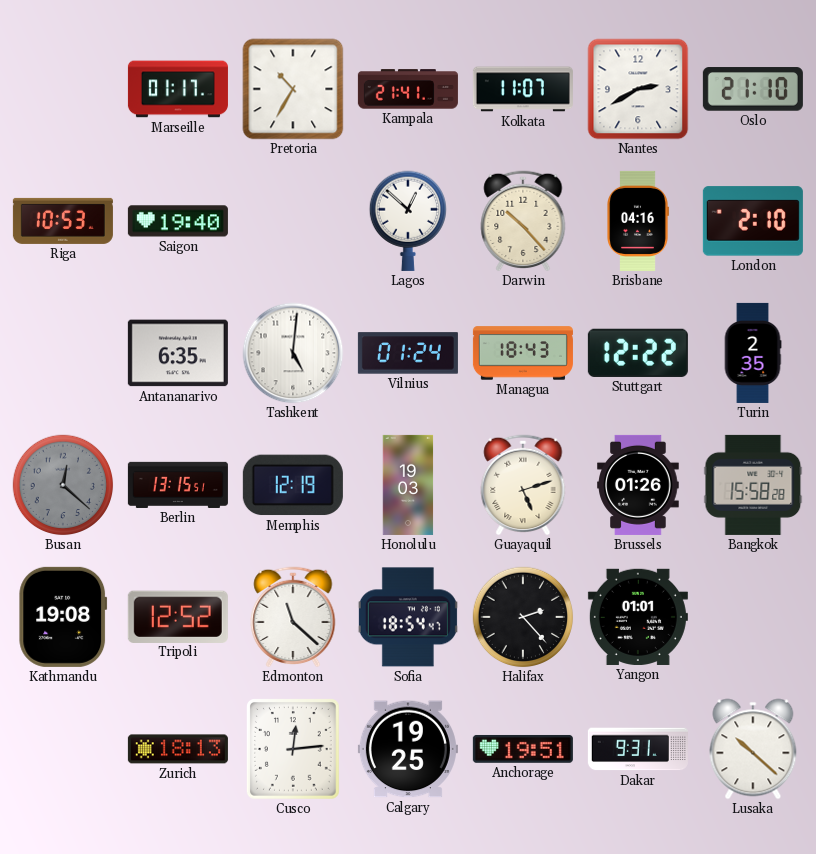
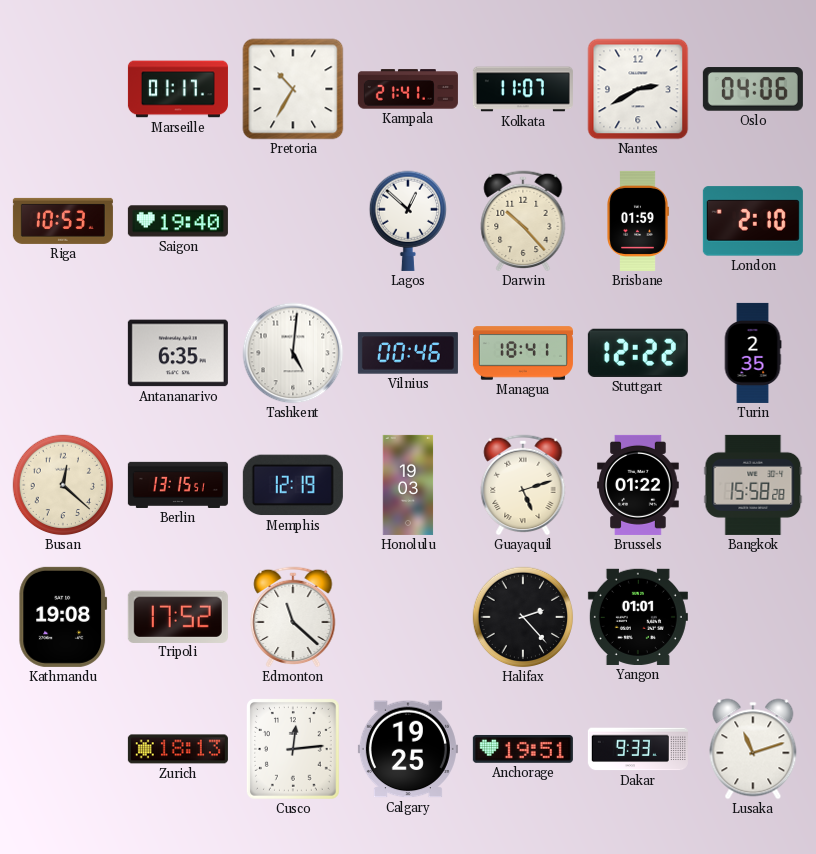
Oslo: 21:10 -> 04:06 (753, 89)
Brisbane: 04:16 -> 01:59 (638, 221)
Vilnius: 01:24 -> 00:46 (408, 353)
Managua: 18:43 -> 18:41 (523, 353)
Busan dial: grey -> cream (63, 485)
Brussels: 01:26 -> 01:22 (638, 485)
Tripoli: 12:52 -> 17:52 (178, 616)
Sofia: 18:54 -> none (408, 617)
Dakar: 9:31 -> 9:33 (638, 749)
Lusaka: 10:22 -> 11:12 (753, 749)
